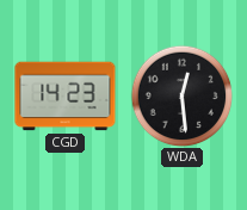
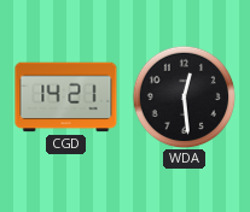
CGD: 14:23 -> 14:21 (66, 98)
